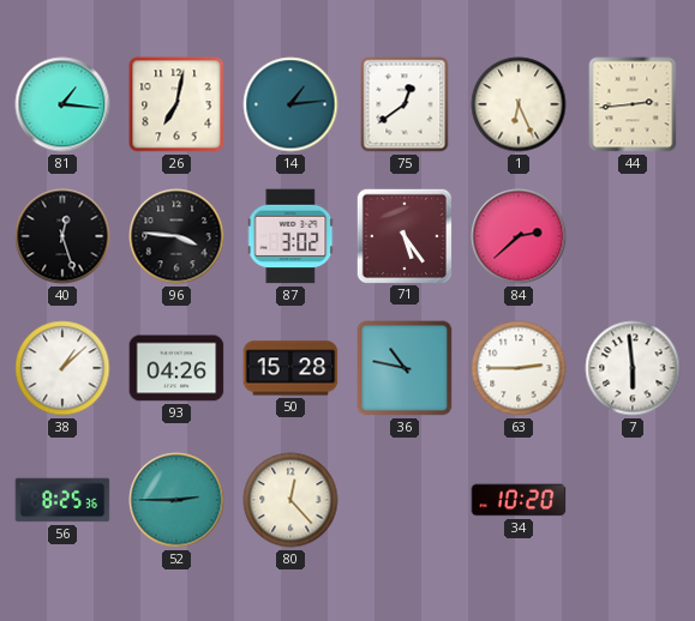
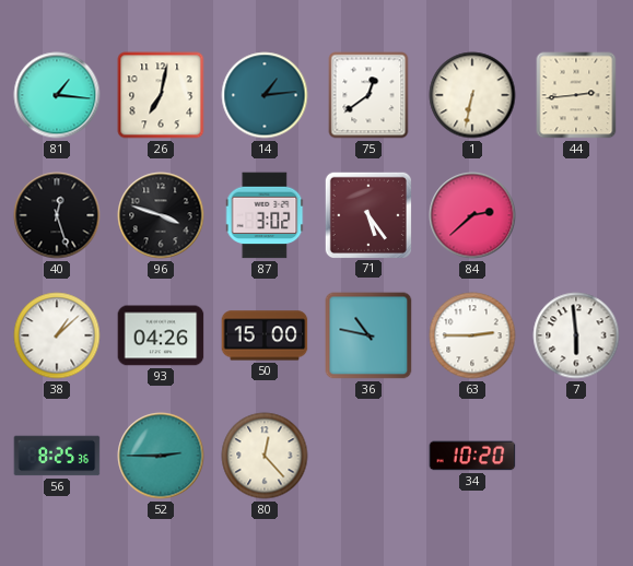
1: 6:26 -> 6:32 (472, 95)
96: 3:46 -> 3:48 (161, 215)
50: 15:28 -> 15:00 (265, 335)
